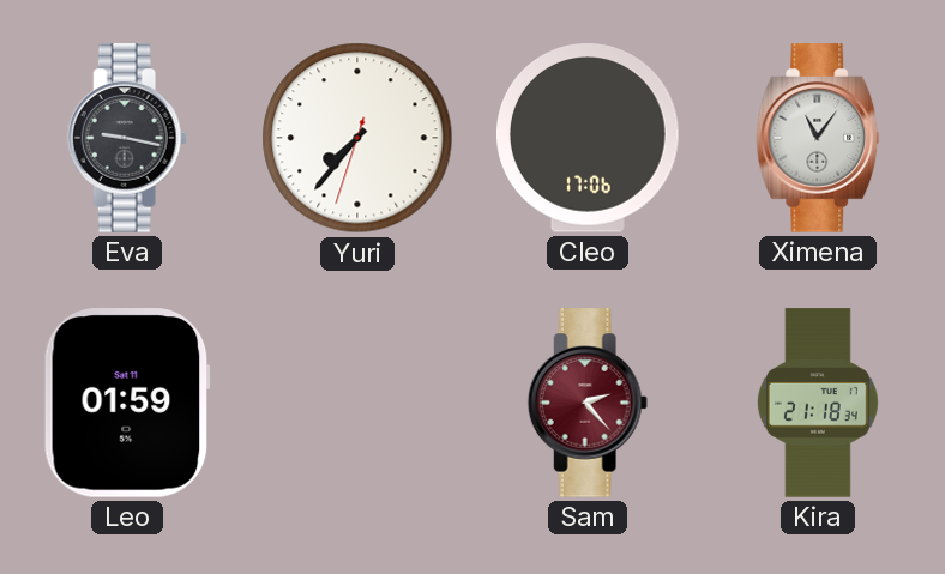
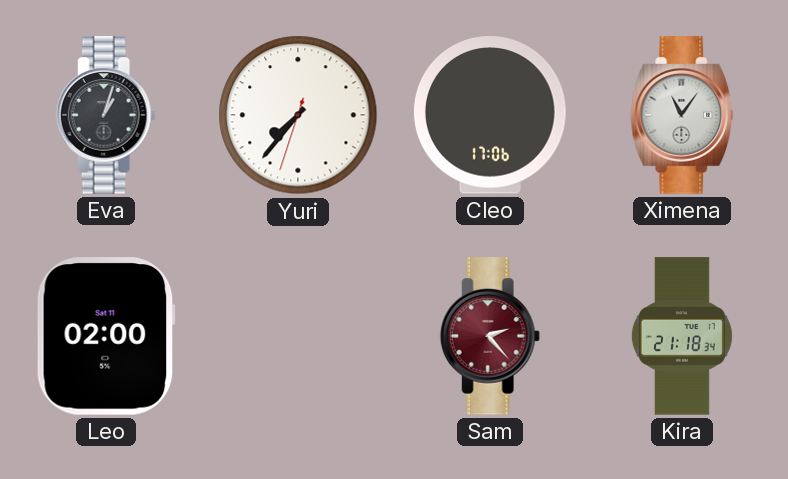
Eva: 9:17 -> 1:03 (106, 115)
Leo: 01:59 -> 02:00 (106, 336)
